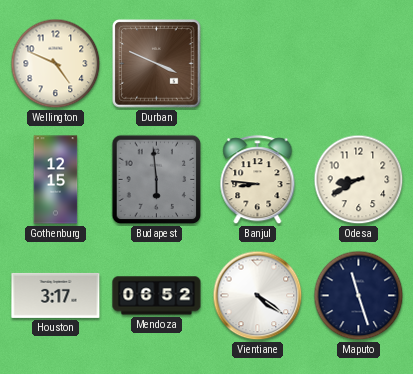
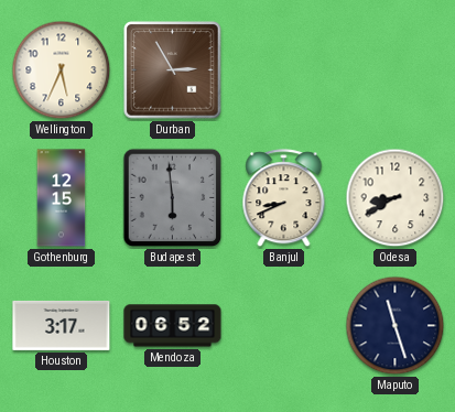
Wellington: 4:49 -> 5:34 (62, 71)
Durban: 3:49 -> 2:55 (173, 71)
Banjul: 8:46 -> 8:41 (284, 198)
Vientiane: 4:21 -> none (258, 296)
